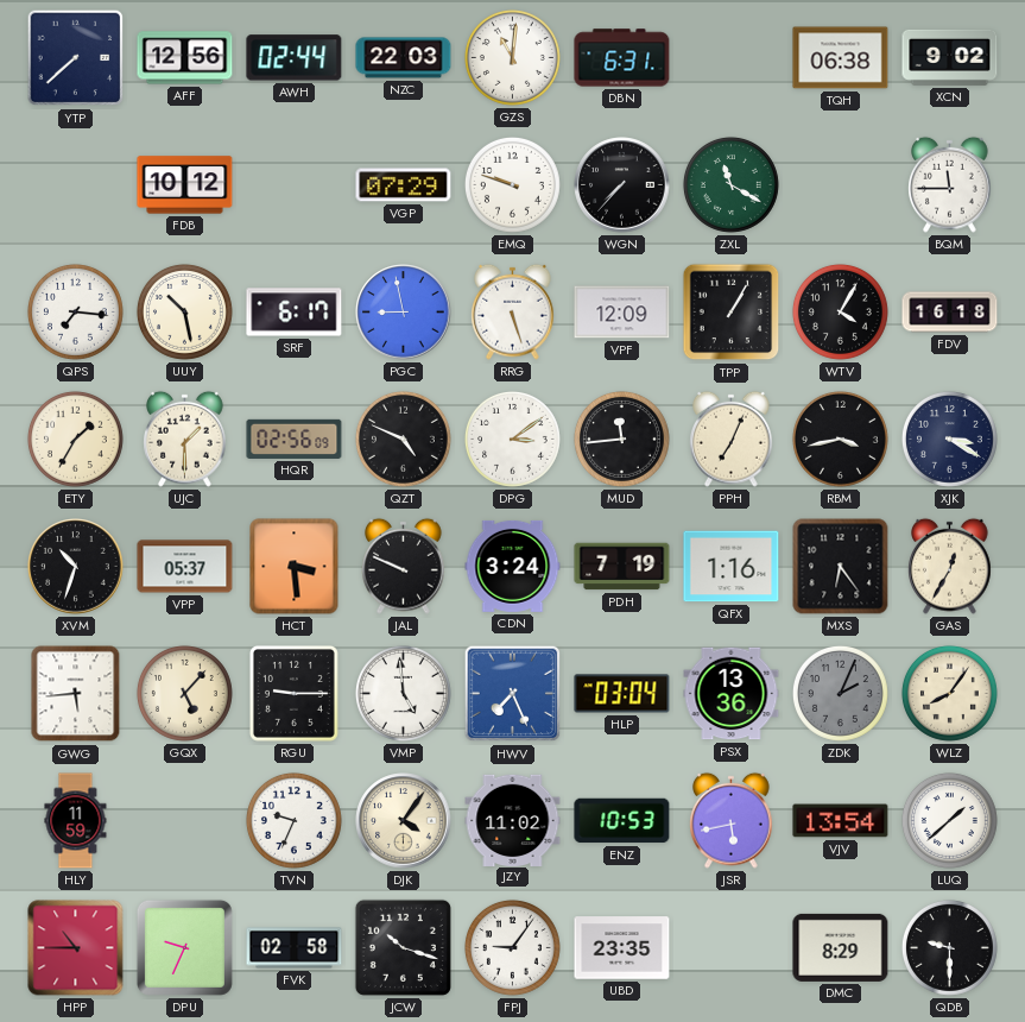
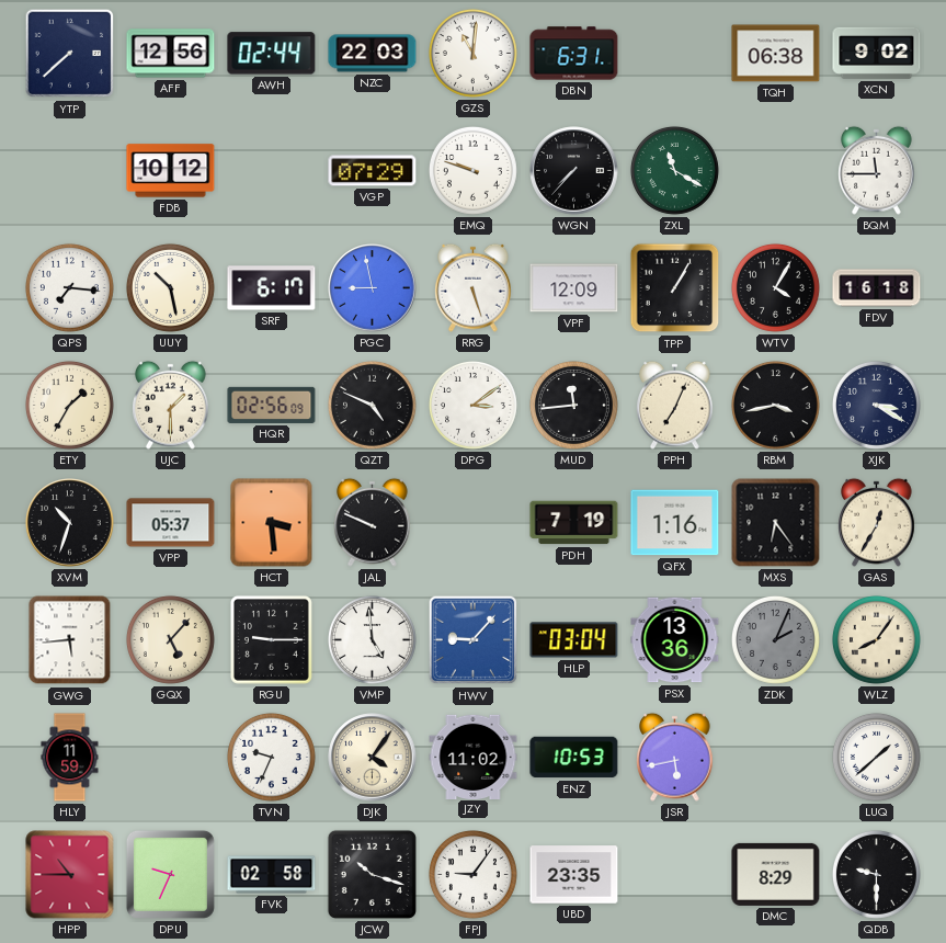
CDN: 3:24 -> none (513, 566)
HWV: 7:26 -> 9:07 (474, 640)
VJV: 13:54 -> none (841, 821)
